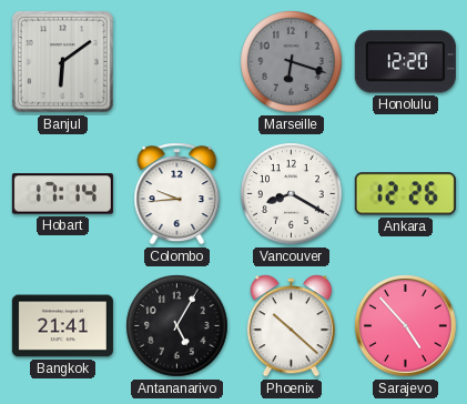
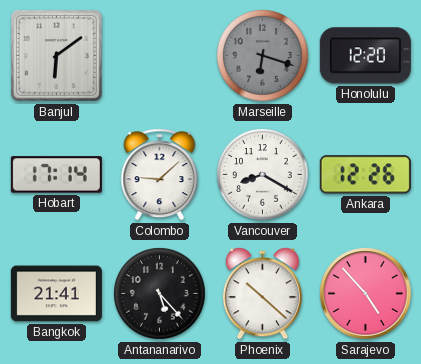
Colombo: 9:44 -> 9:08 (160, 175)
Antananarivo: 5:05 -> 5:23 (160, 294)
